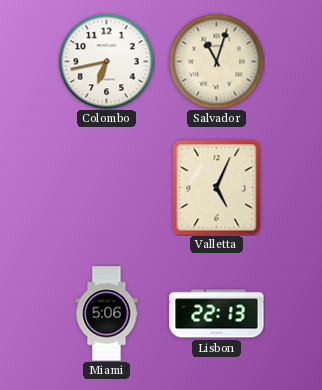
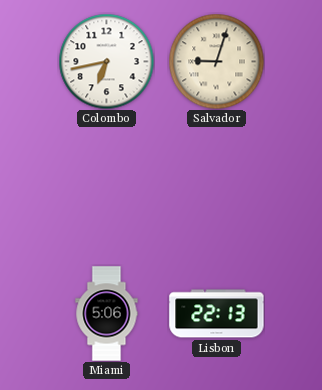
Salvador: 11:03 -> 9:03 (216, 61)
Valletta: 5:04 -> none (217, 187)
